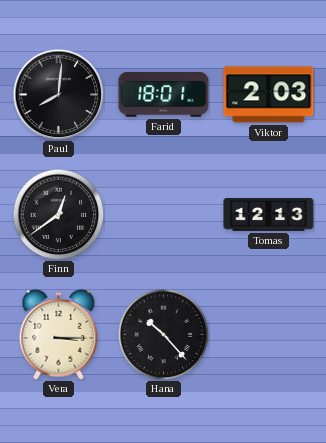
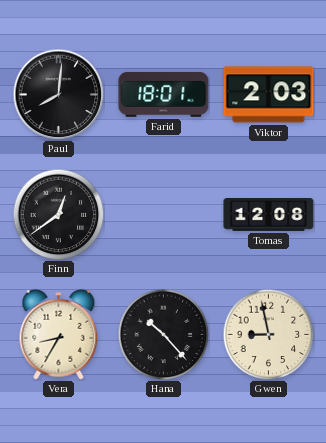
Tomas: 12:13 -> 12:08 (269, 215)
Vera: 3:15 -> 8:35 (59, 334)
Gwen: none -> 8:58 (268, 334)
